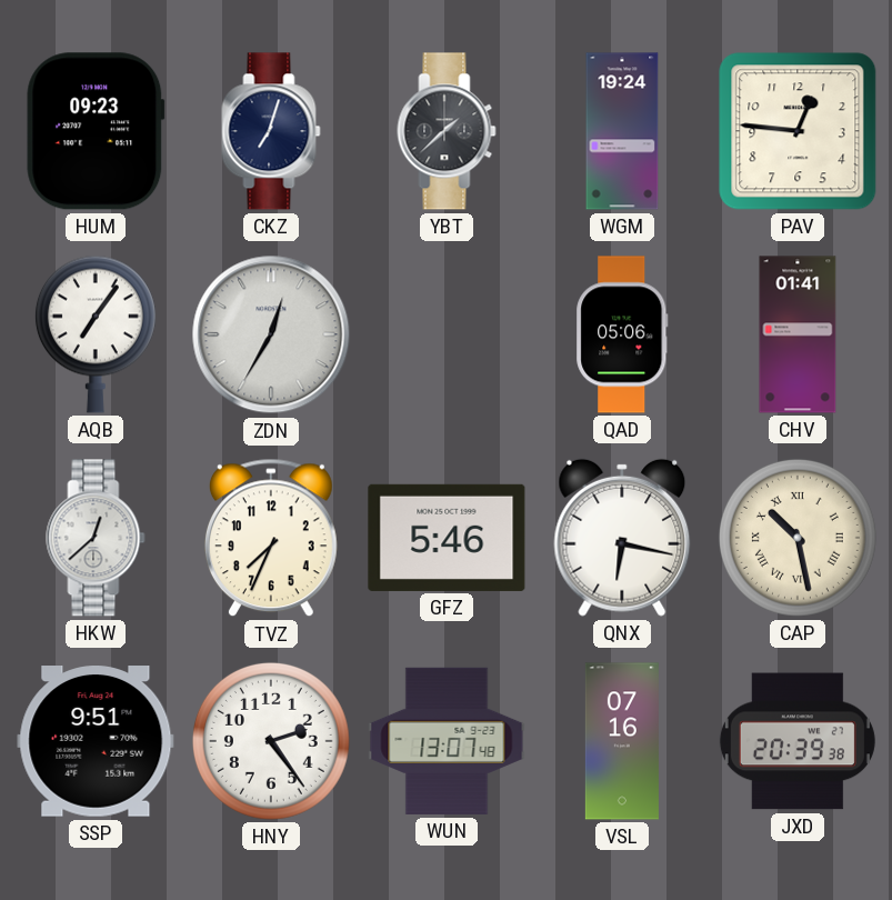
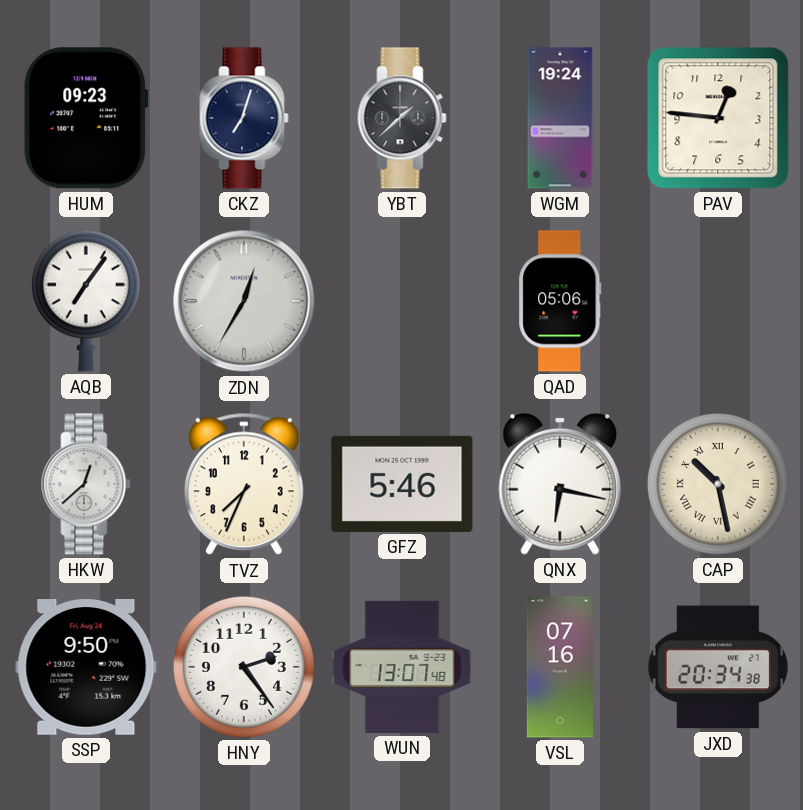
CHV: 01:41 -> none (798, 334)
SSP: 9:51 -> 9:50 (86, 668)
JXD: 20:39 -> 20:34 (718, 667)
